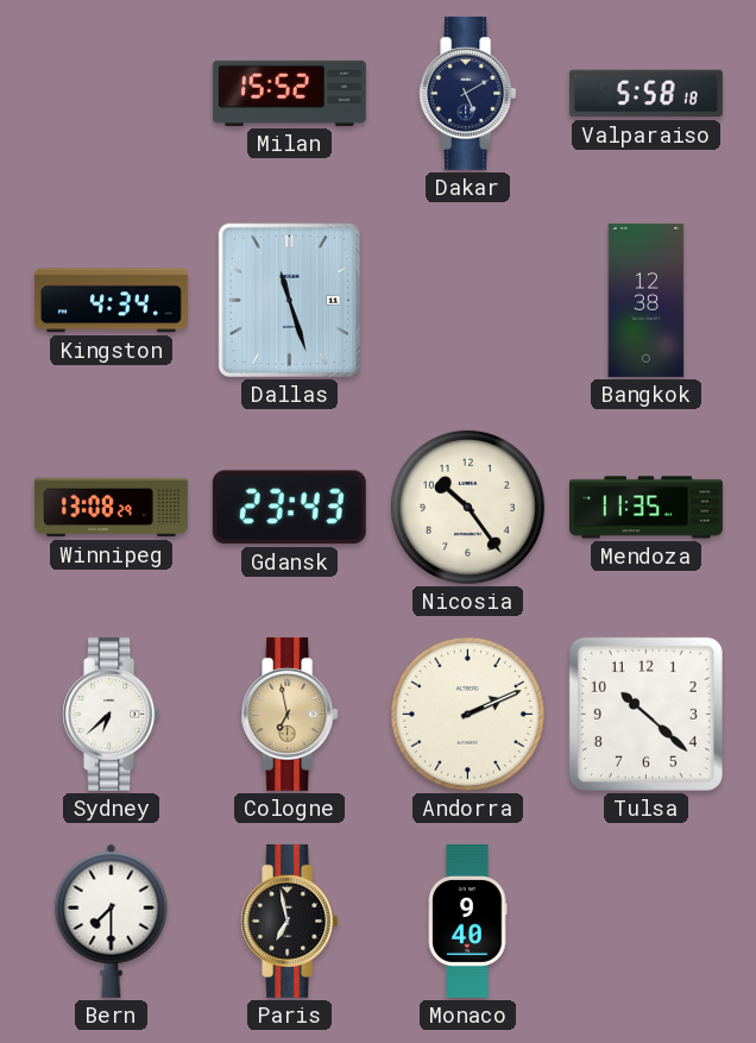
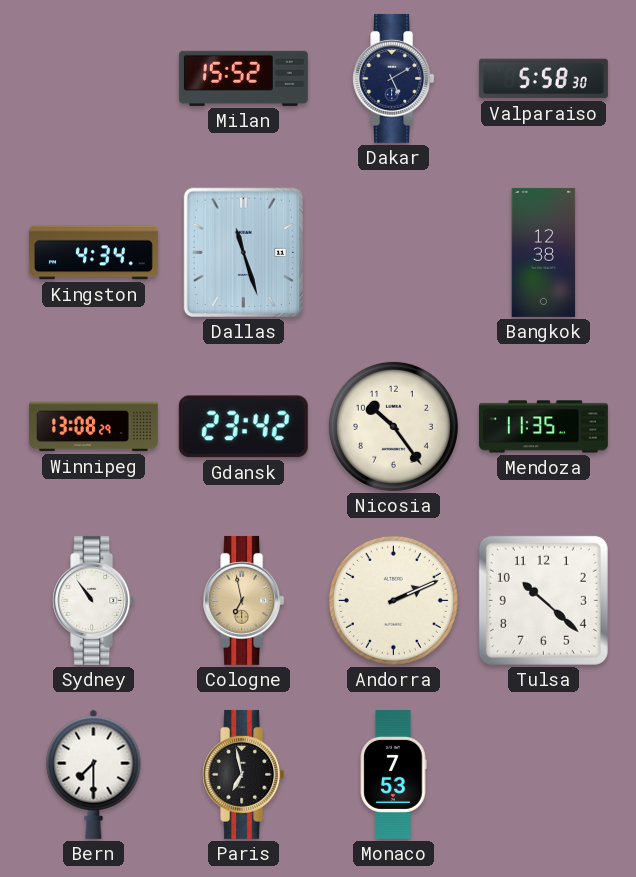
Valparaiso: 5:58:18 -> 5:58:30 (543, 79)
Gdansk: 23:43 -> 23:42 (243, 427)
Sydney: 6:38 -> 10:54 (94, 600)
Monaco: 9:40 -> 7:53 (393, 774)
